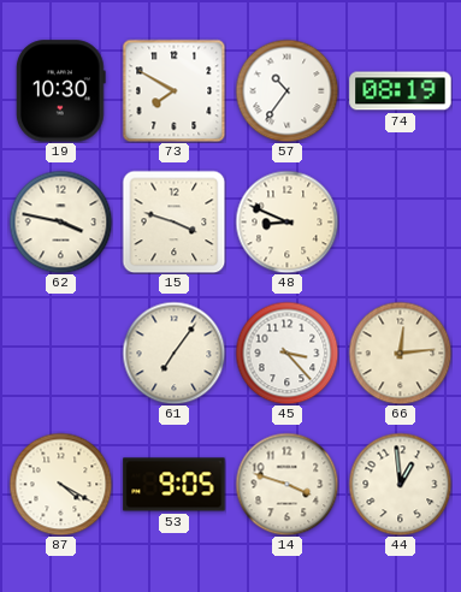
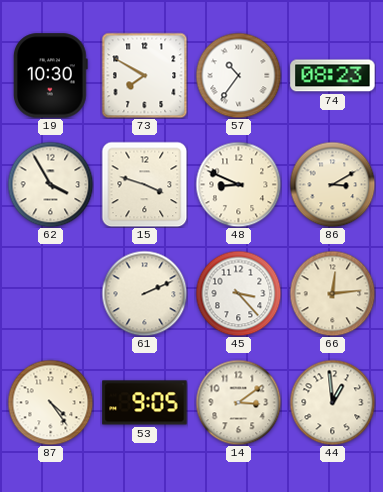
74: 08:19 -> 08:23 (333, 76)
62: 3:47 -> 3:55 (50, 184)
86: none -> 3:10 (332, 184)
61: 7:06 -> 2:11 (144, 293)
87: 4:20 -> 4:24 (50, 402)
14: 3:48 -> 3:09 (238, 402)
